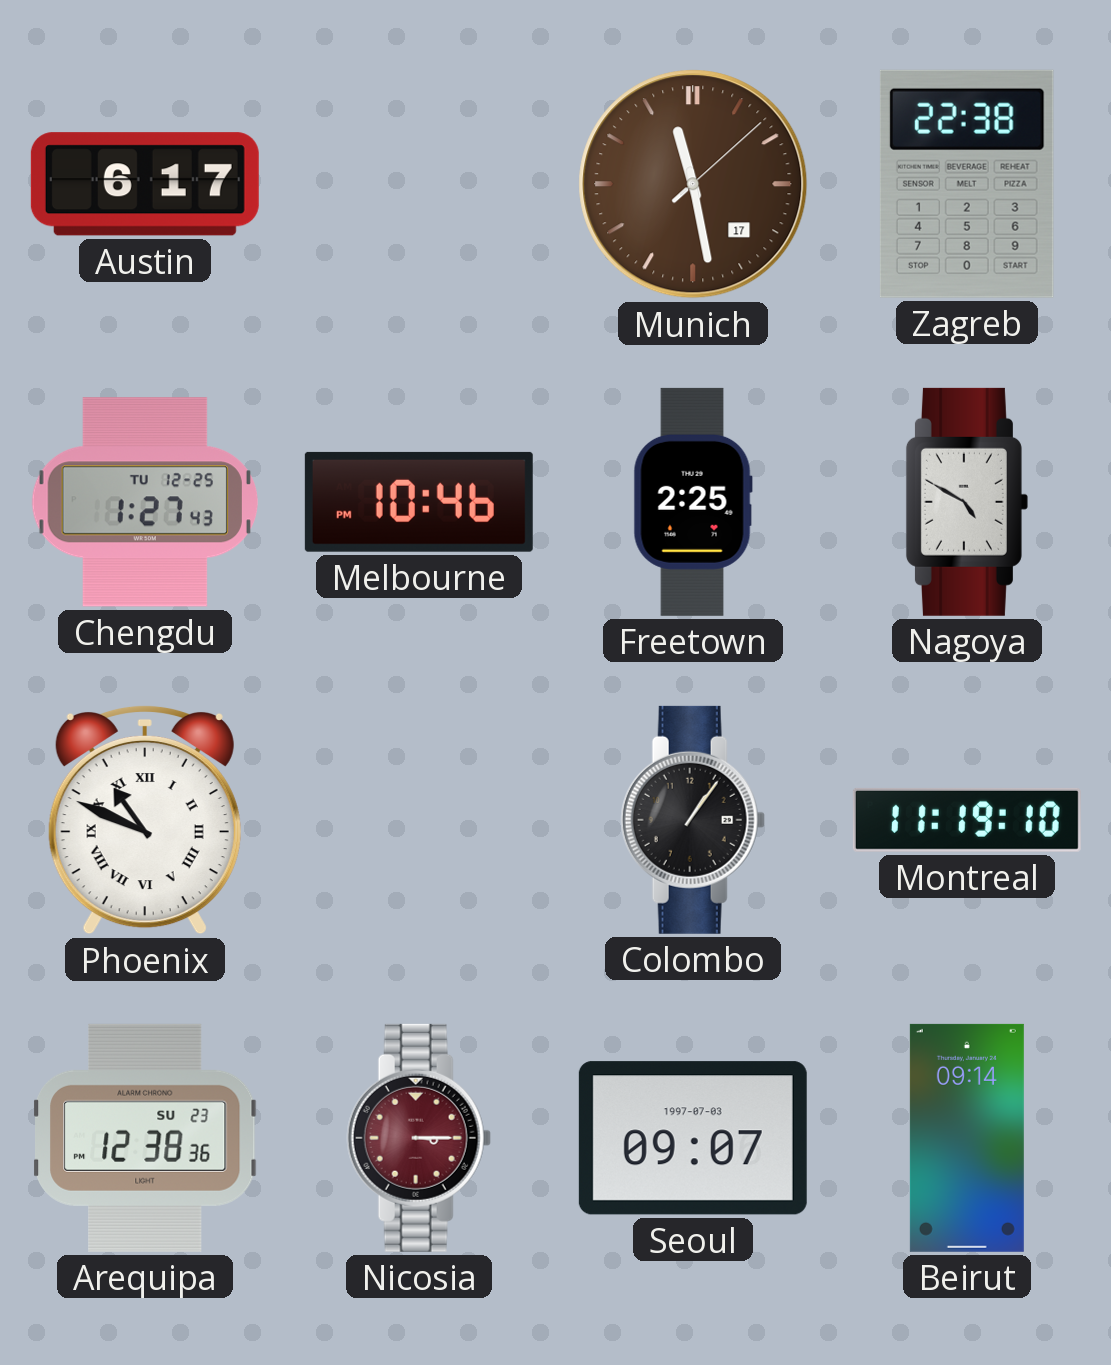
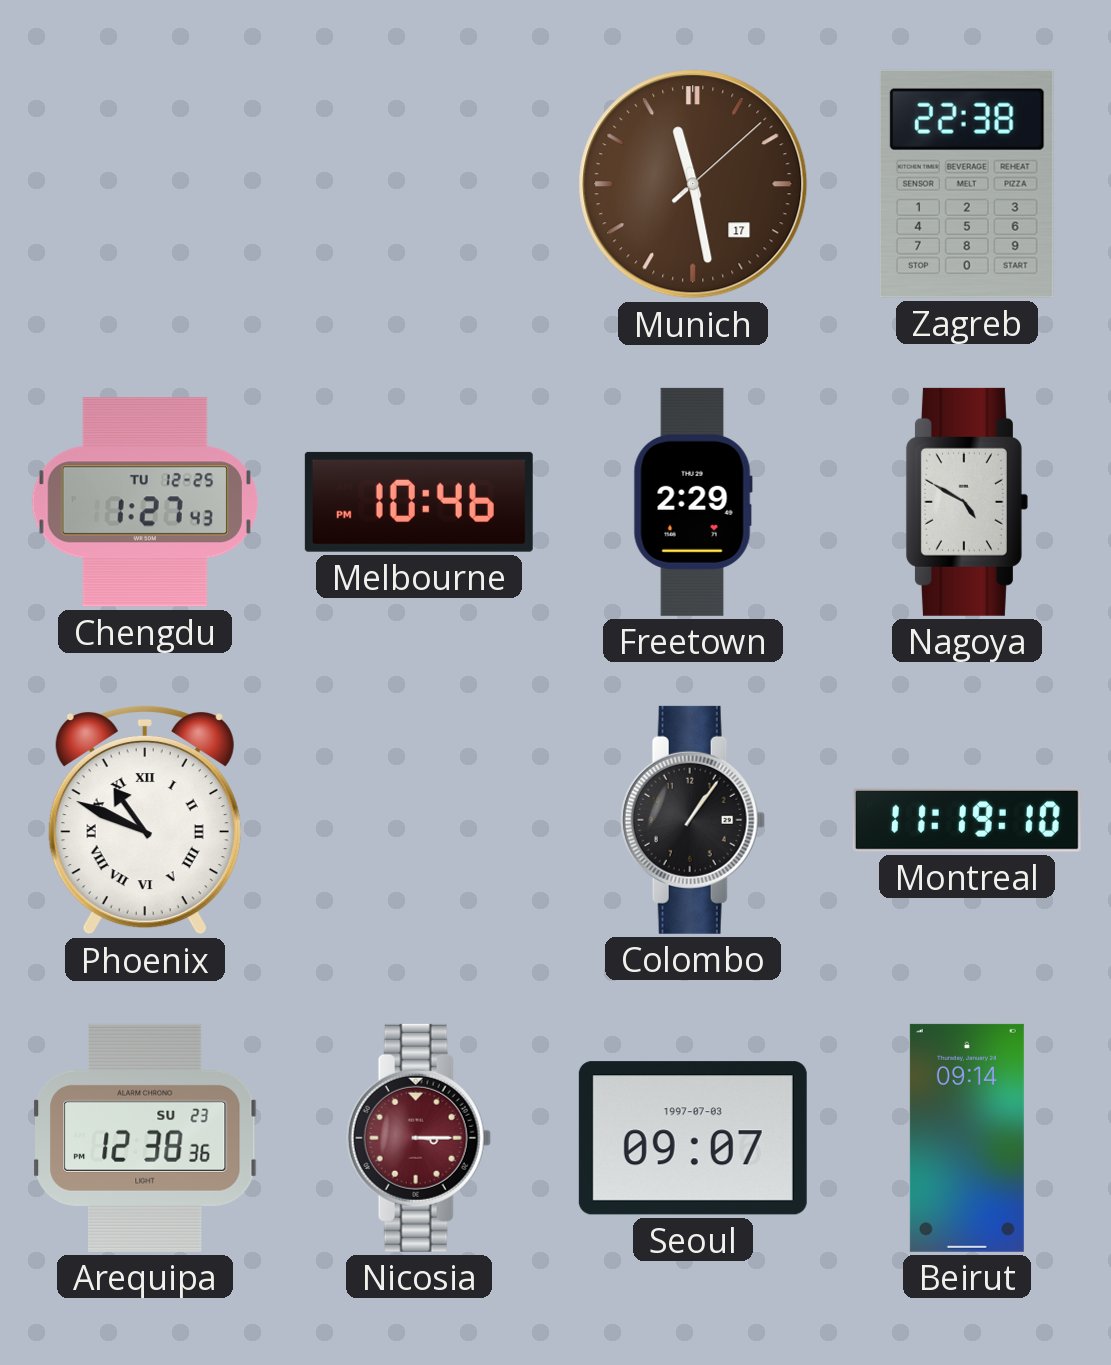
Austin: 6:17 -> none (145, 184)
Freetown: 2:25 -> 2:29 (693, 502)
